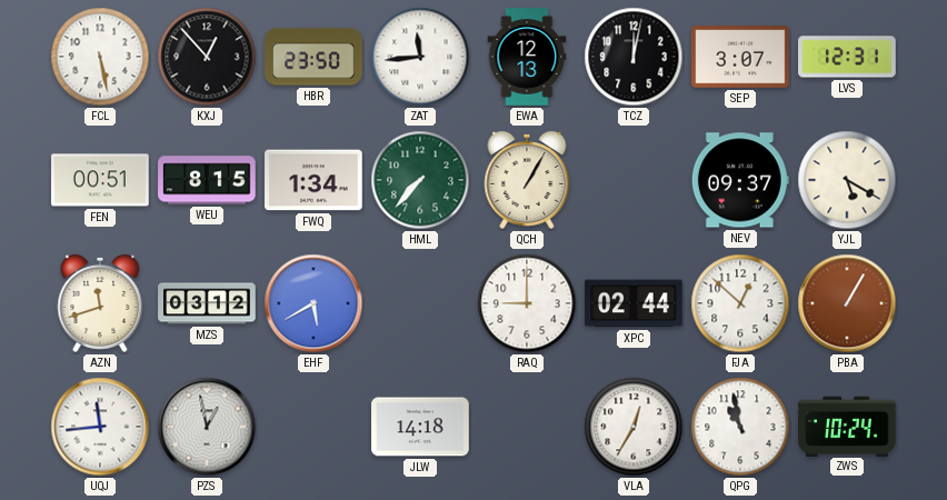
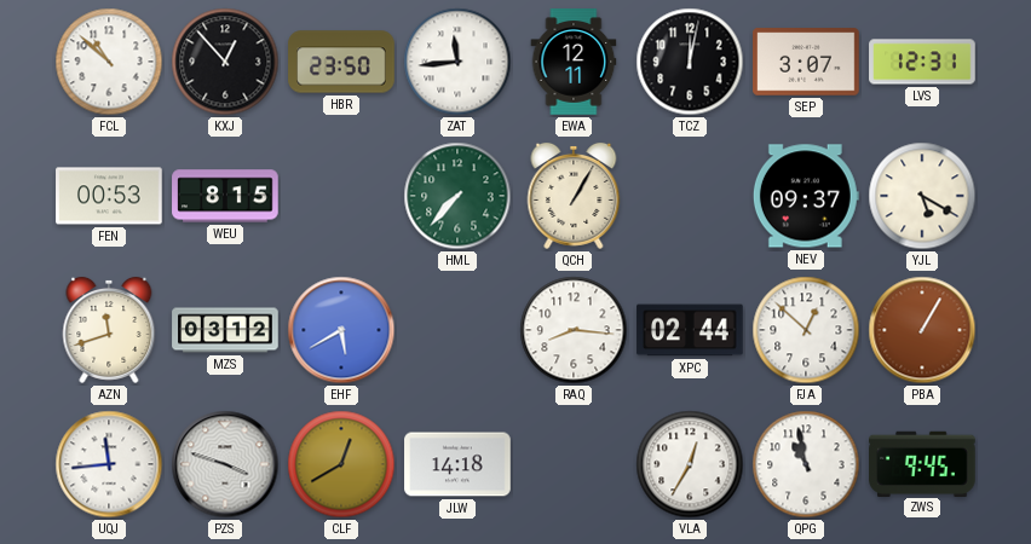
FCL: 5:28 -> 10:52 (109, 62)
EWA: 12:13 -> 12:11 (574, 62)
FEN: 00:51 -> 00:53 (109, 196)
FWQ: 1:34 -> none (313, 180)
RAQ: 9:00 -> 8:16 (574, 330)
PZS: 12:58 -> 3:48 (225, 464)
CLF: none -> 12:40 (341, 464)
ZWS: 10:24 -> 9:45 (922, 463)
